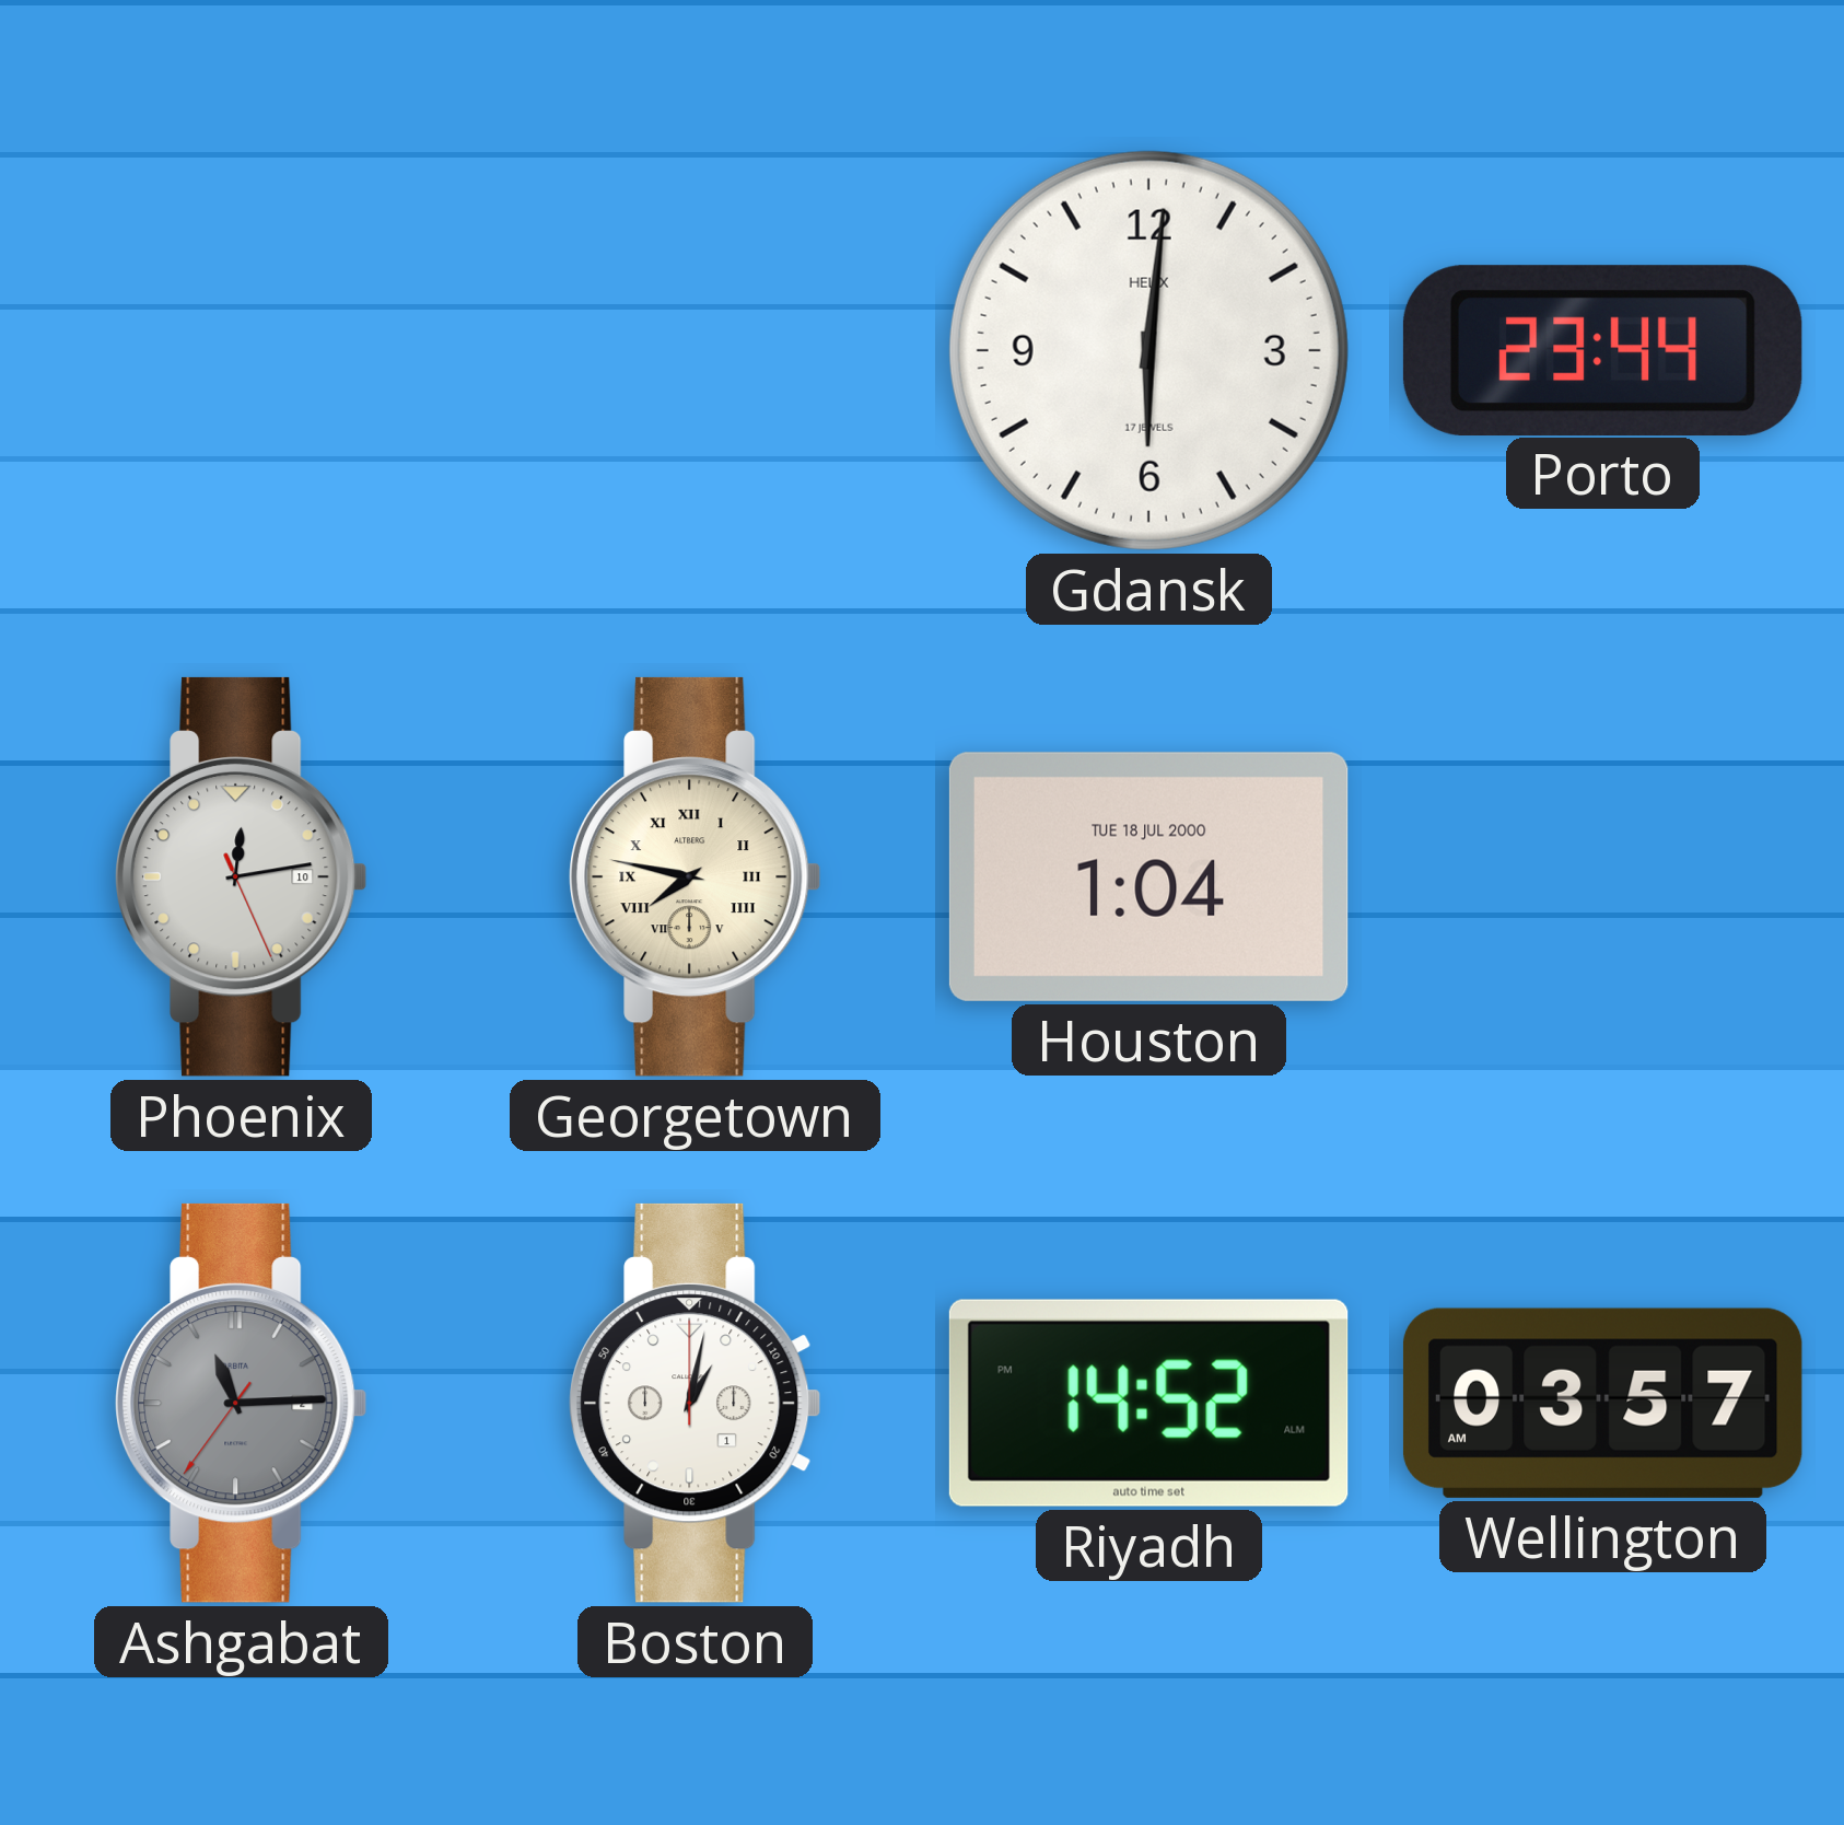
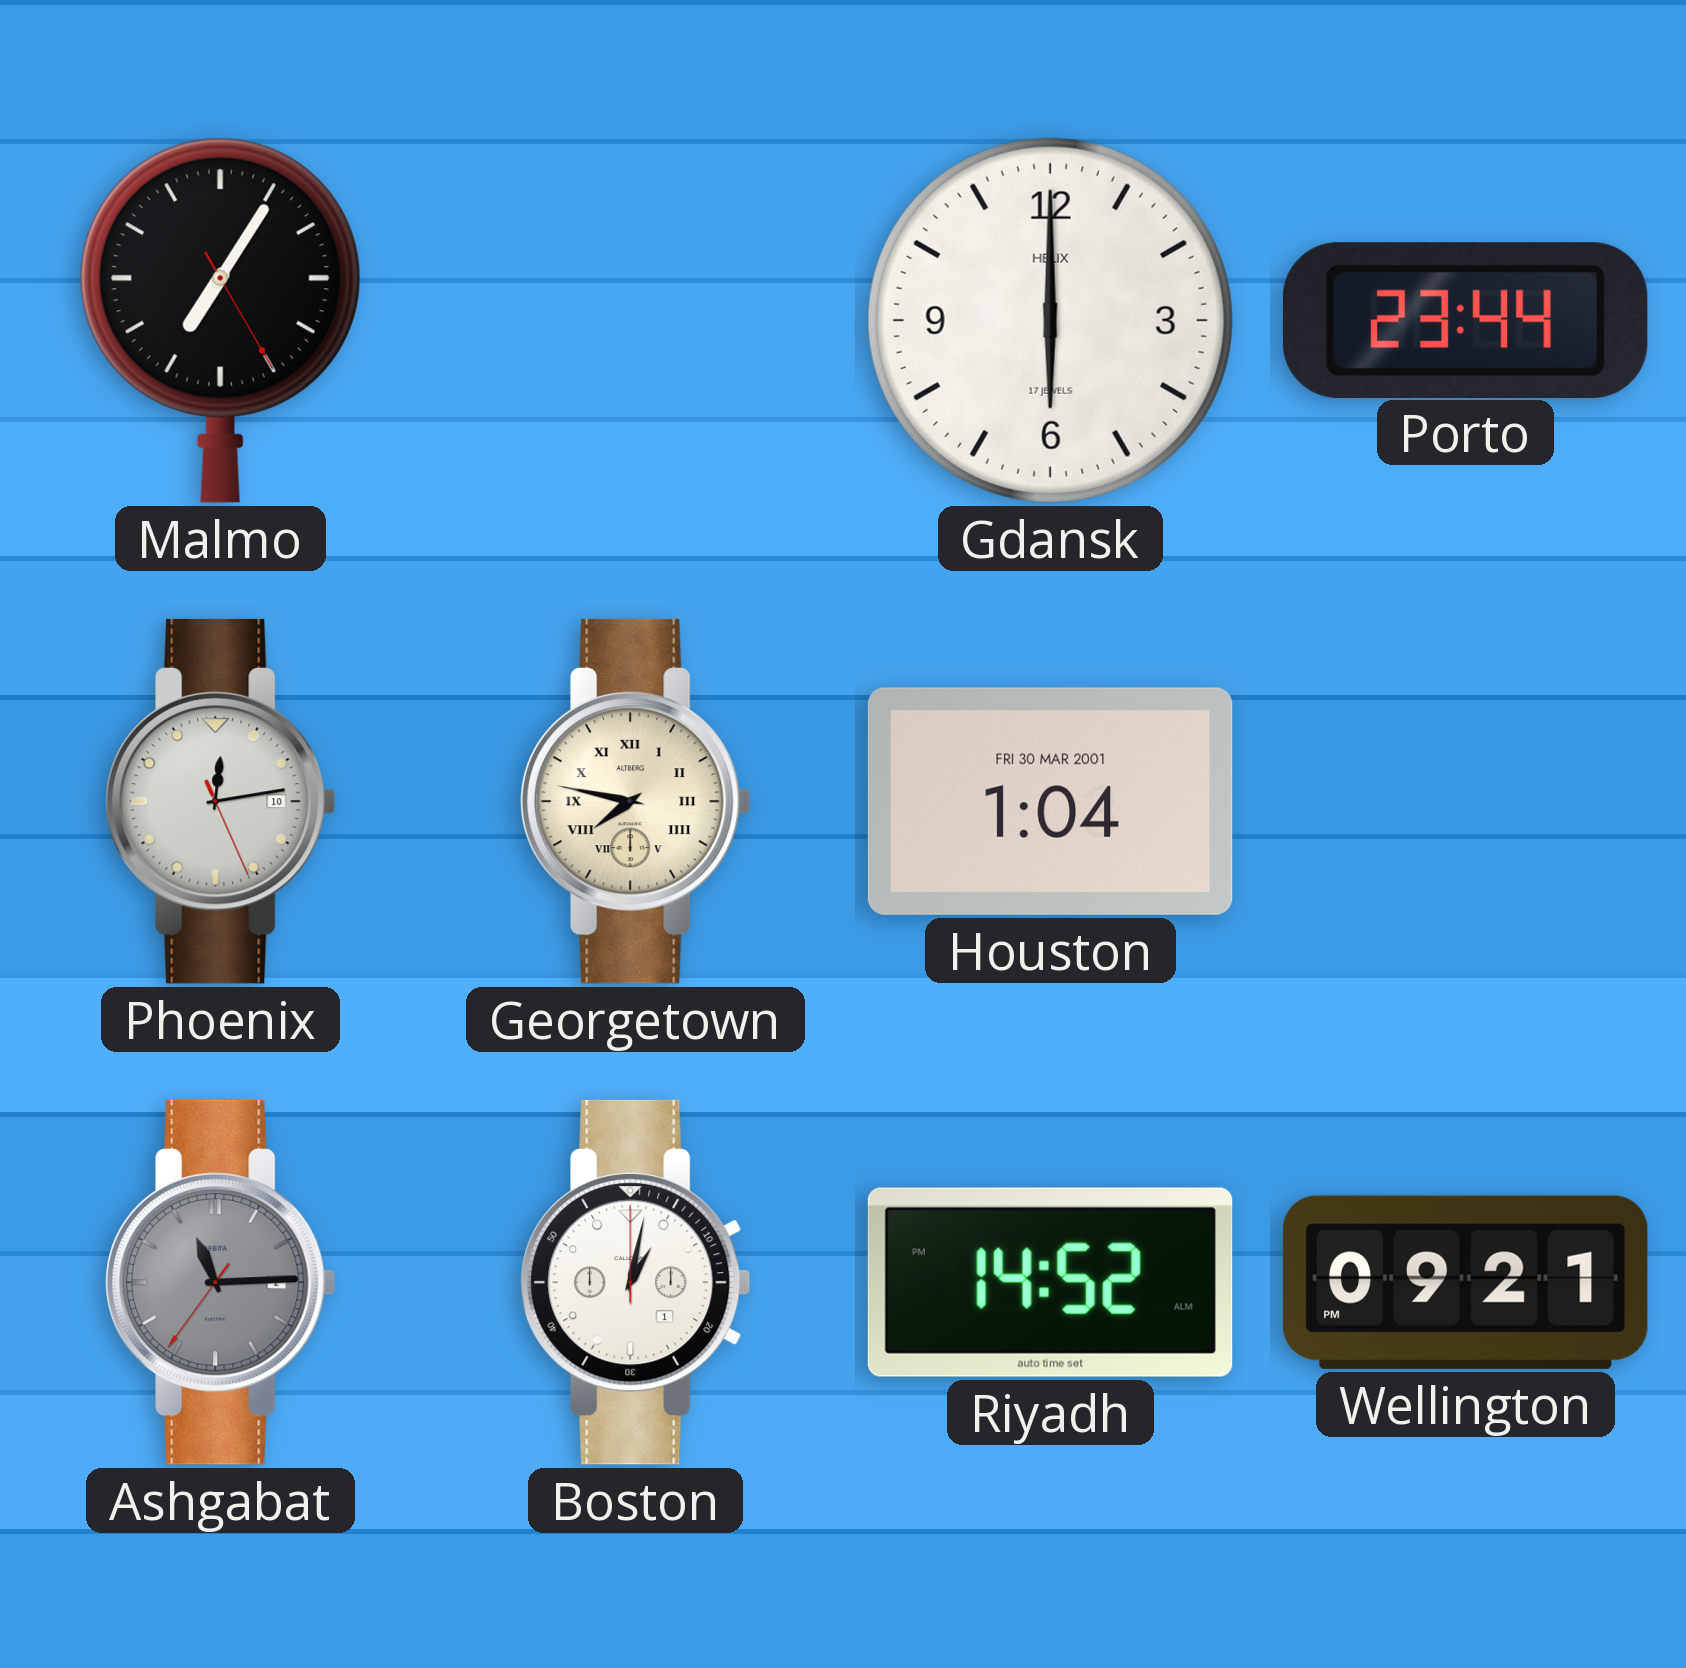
Malmo: none -> 7:05 (220, 320)
Gdansk: 6:01 -> 6:00 (1050, 320)
Houston date: TUE 18 JUL 2000 -> FRI 30 MAR 2001 (1050, 801)
Wellington: 03:57 -> 09:21 (1465, 1282)
